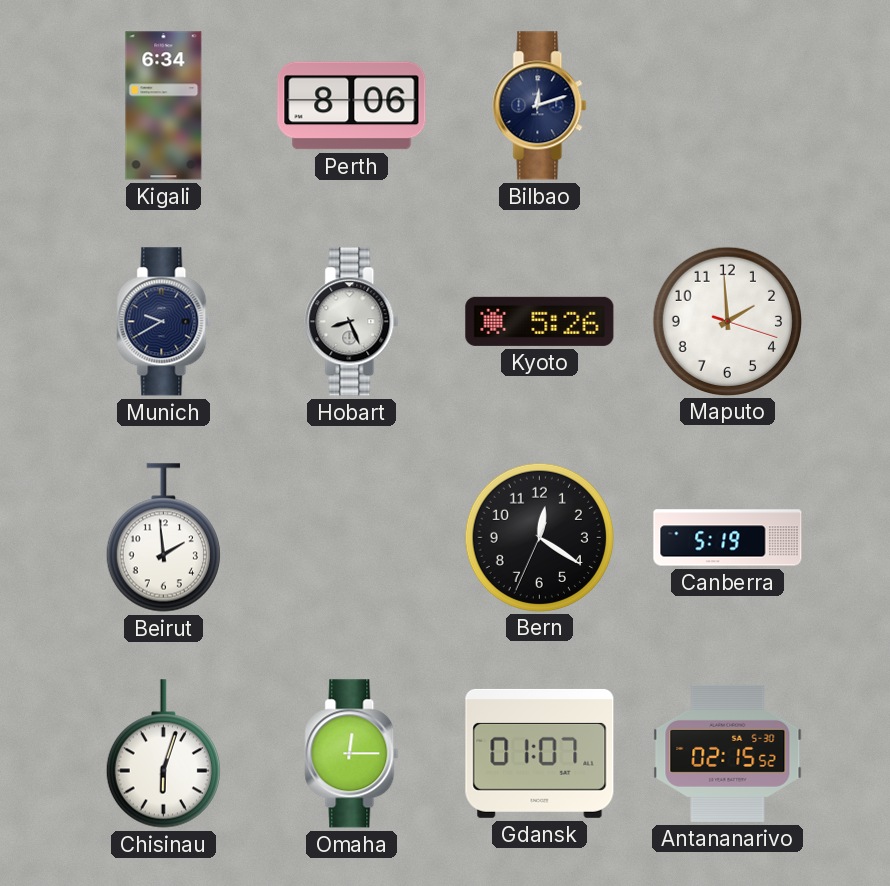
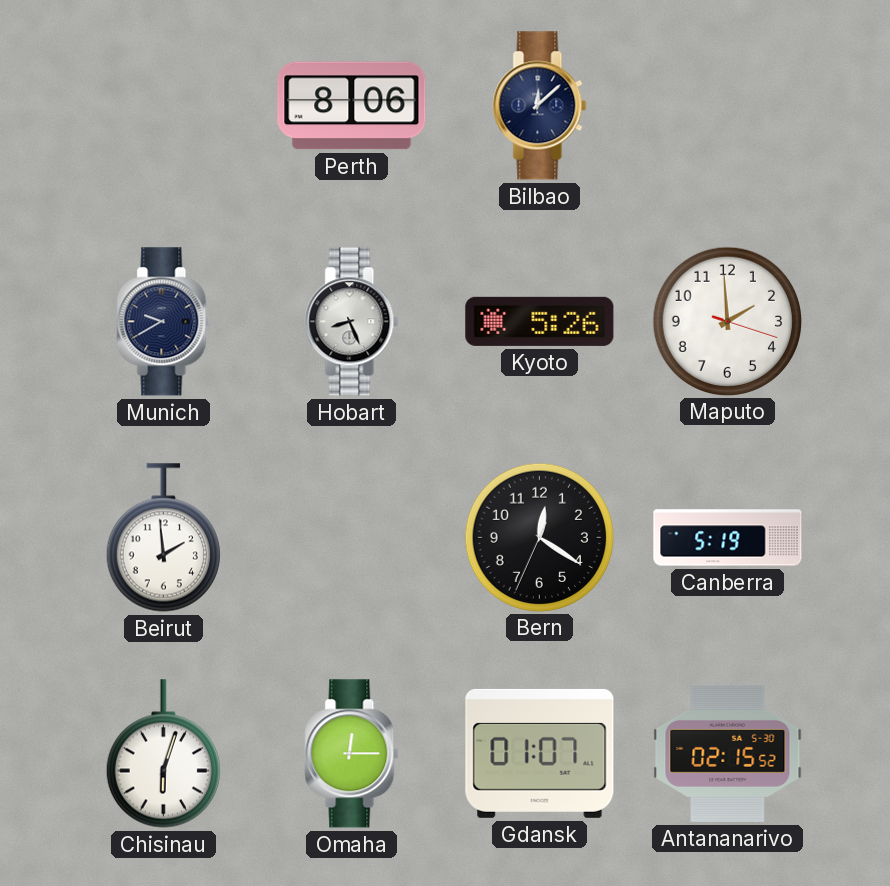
Kigali: 6:34 -> none (164, 106)
Bilbao: 12:12 -> 12:08 (540, 106)
